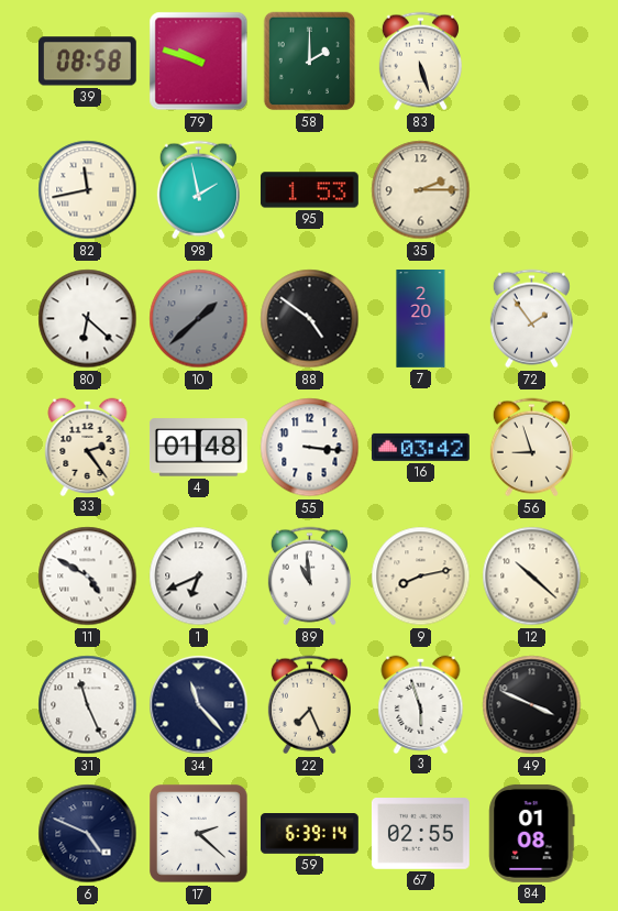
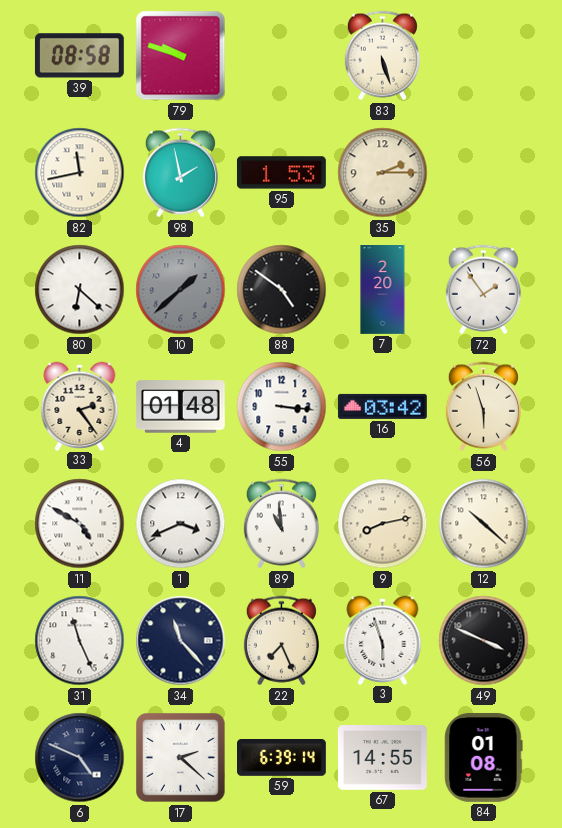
58: 2:00 -> none (310, 62)
56: 8:57 -> 5:57 (483, 407)
1: 6:41 -> 3:41 (181, 524)
67: 02:55 -> 14:55 (382, 758)
